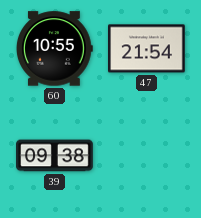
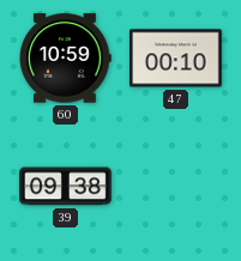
60: 10:55 -> 10:59 (66, 59)
47: 21:54 -> 00:10 (176, 59)
